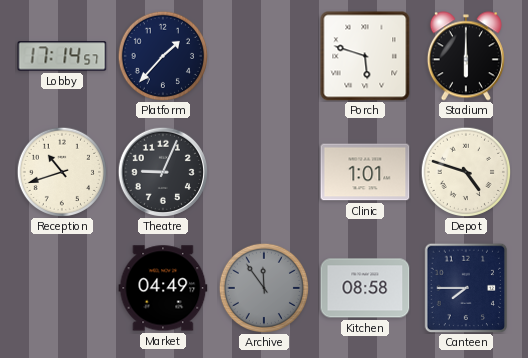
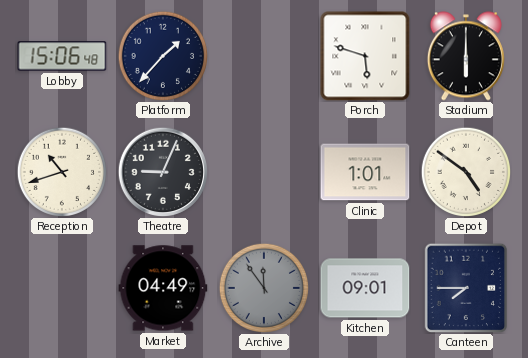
Lobby: 17:14 -> 15:06 (62, 56)
Depot: 4:48 -> 4:51 (465, 171)
Kitchen: 08:58 -> 09:01 (365, 288)
